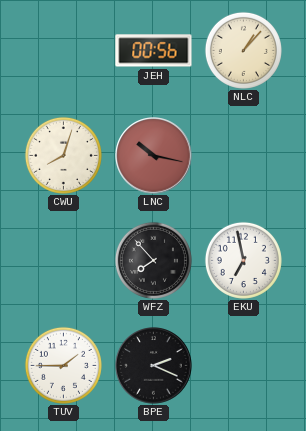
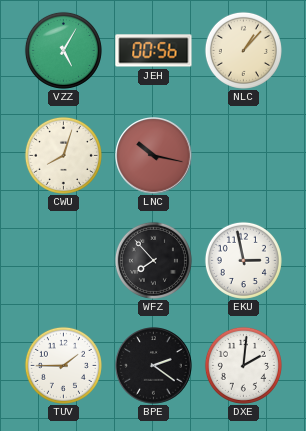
VZZ: none -> 5:05 (63, 50)
EKU: 6:58 -> 2:58 (243, 260)
BPE: 2:19 -> 2:21 (154, 366)
DXE: none -> 2:01 (243, 365)
